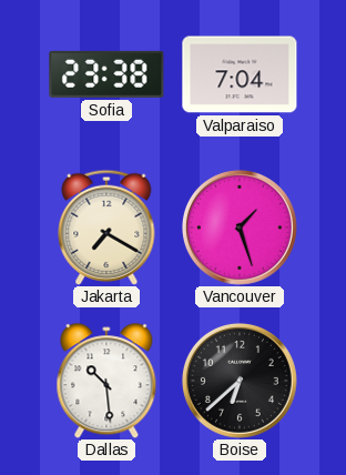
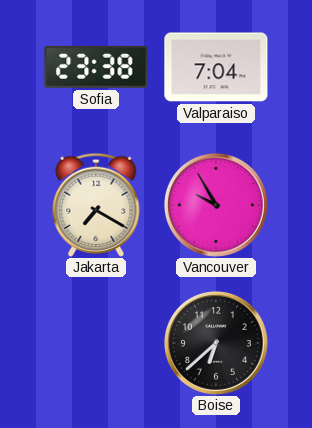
Vancouver: 1:27 -> 9:55 (216, 205)
Dallas: 10:29 -> none (106, 381)
